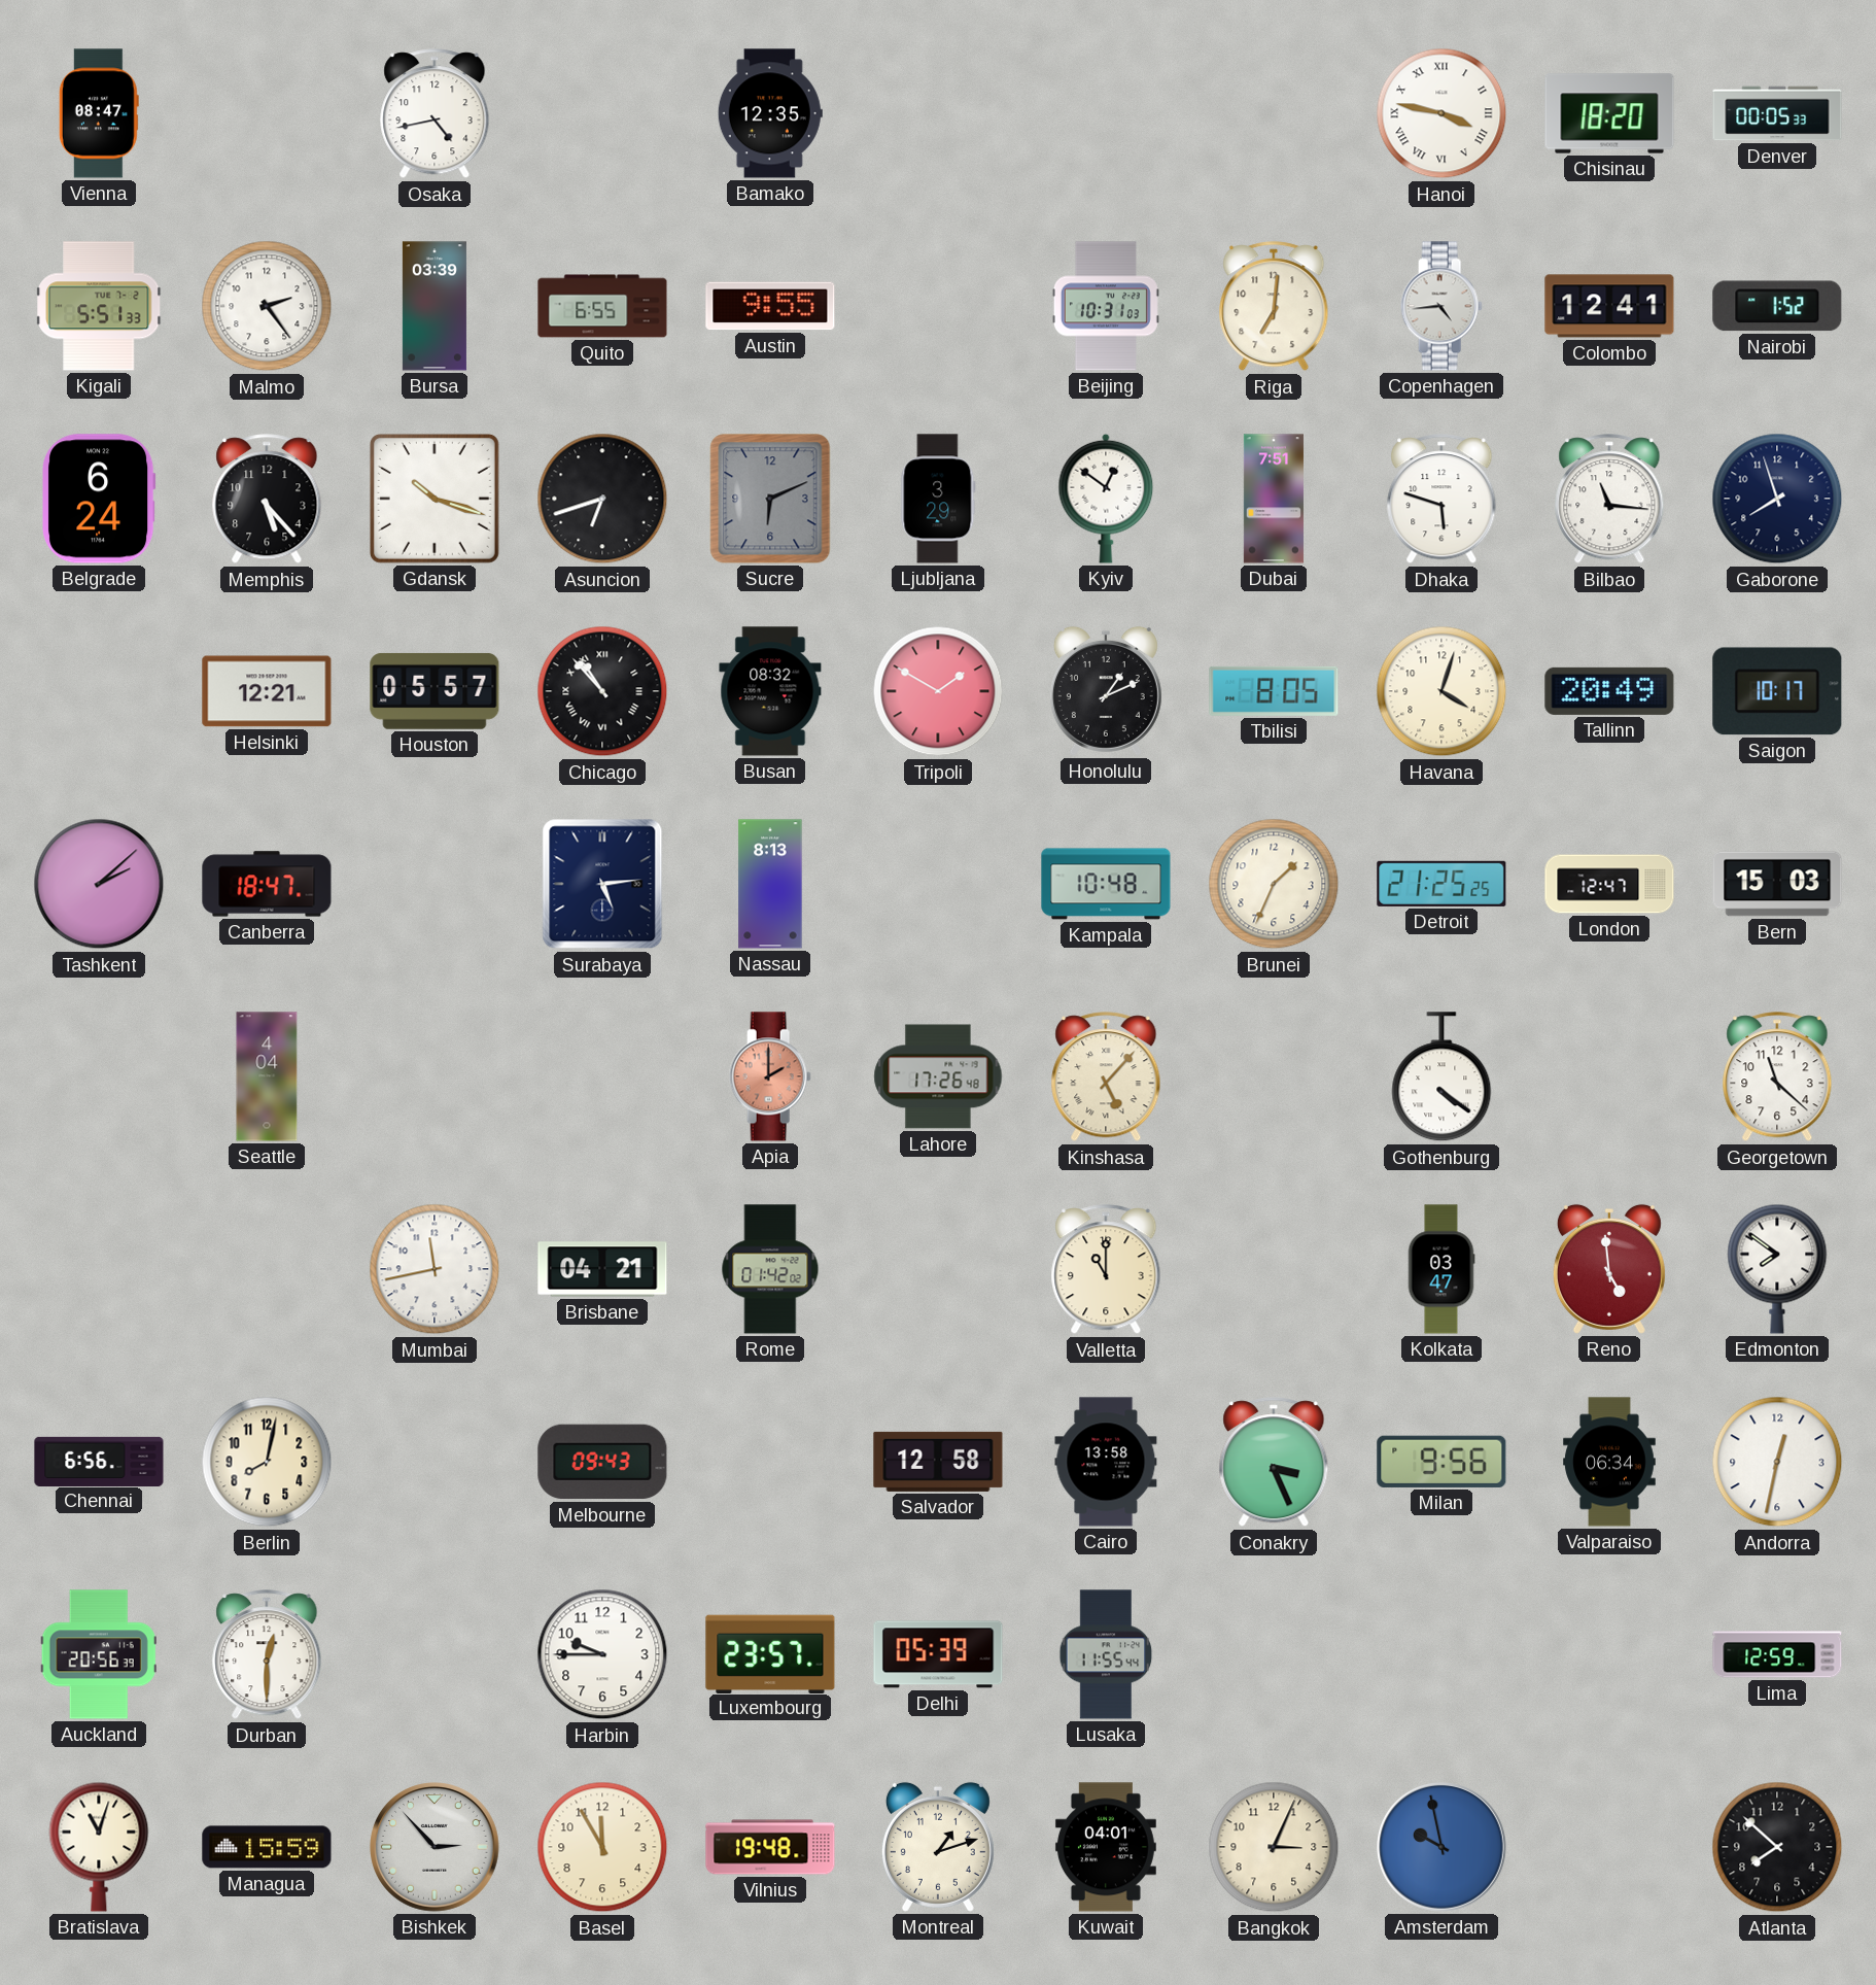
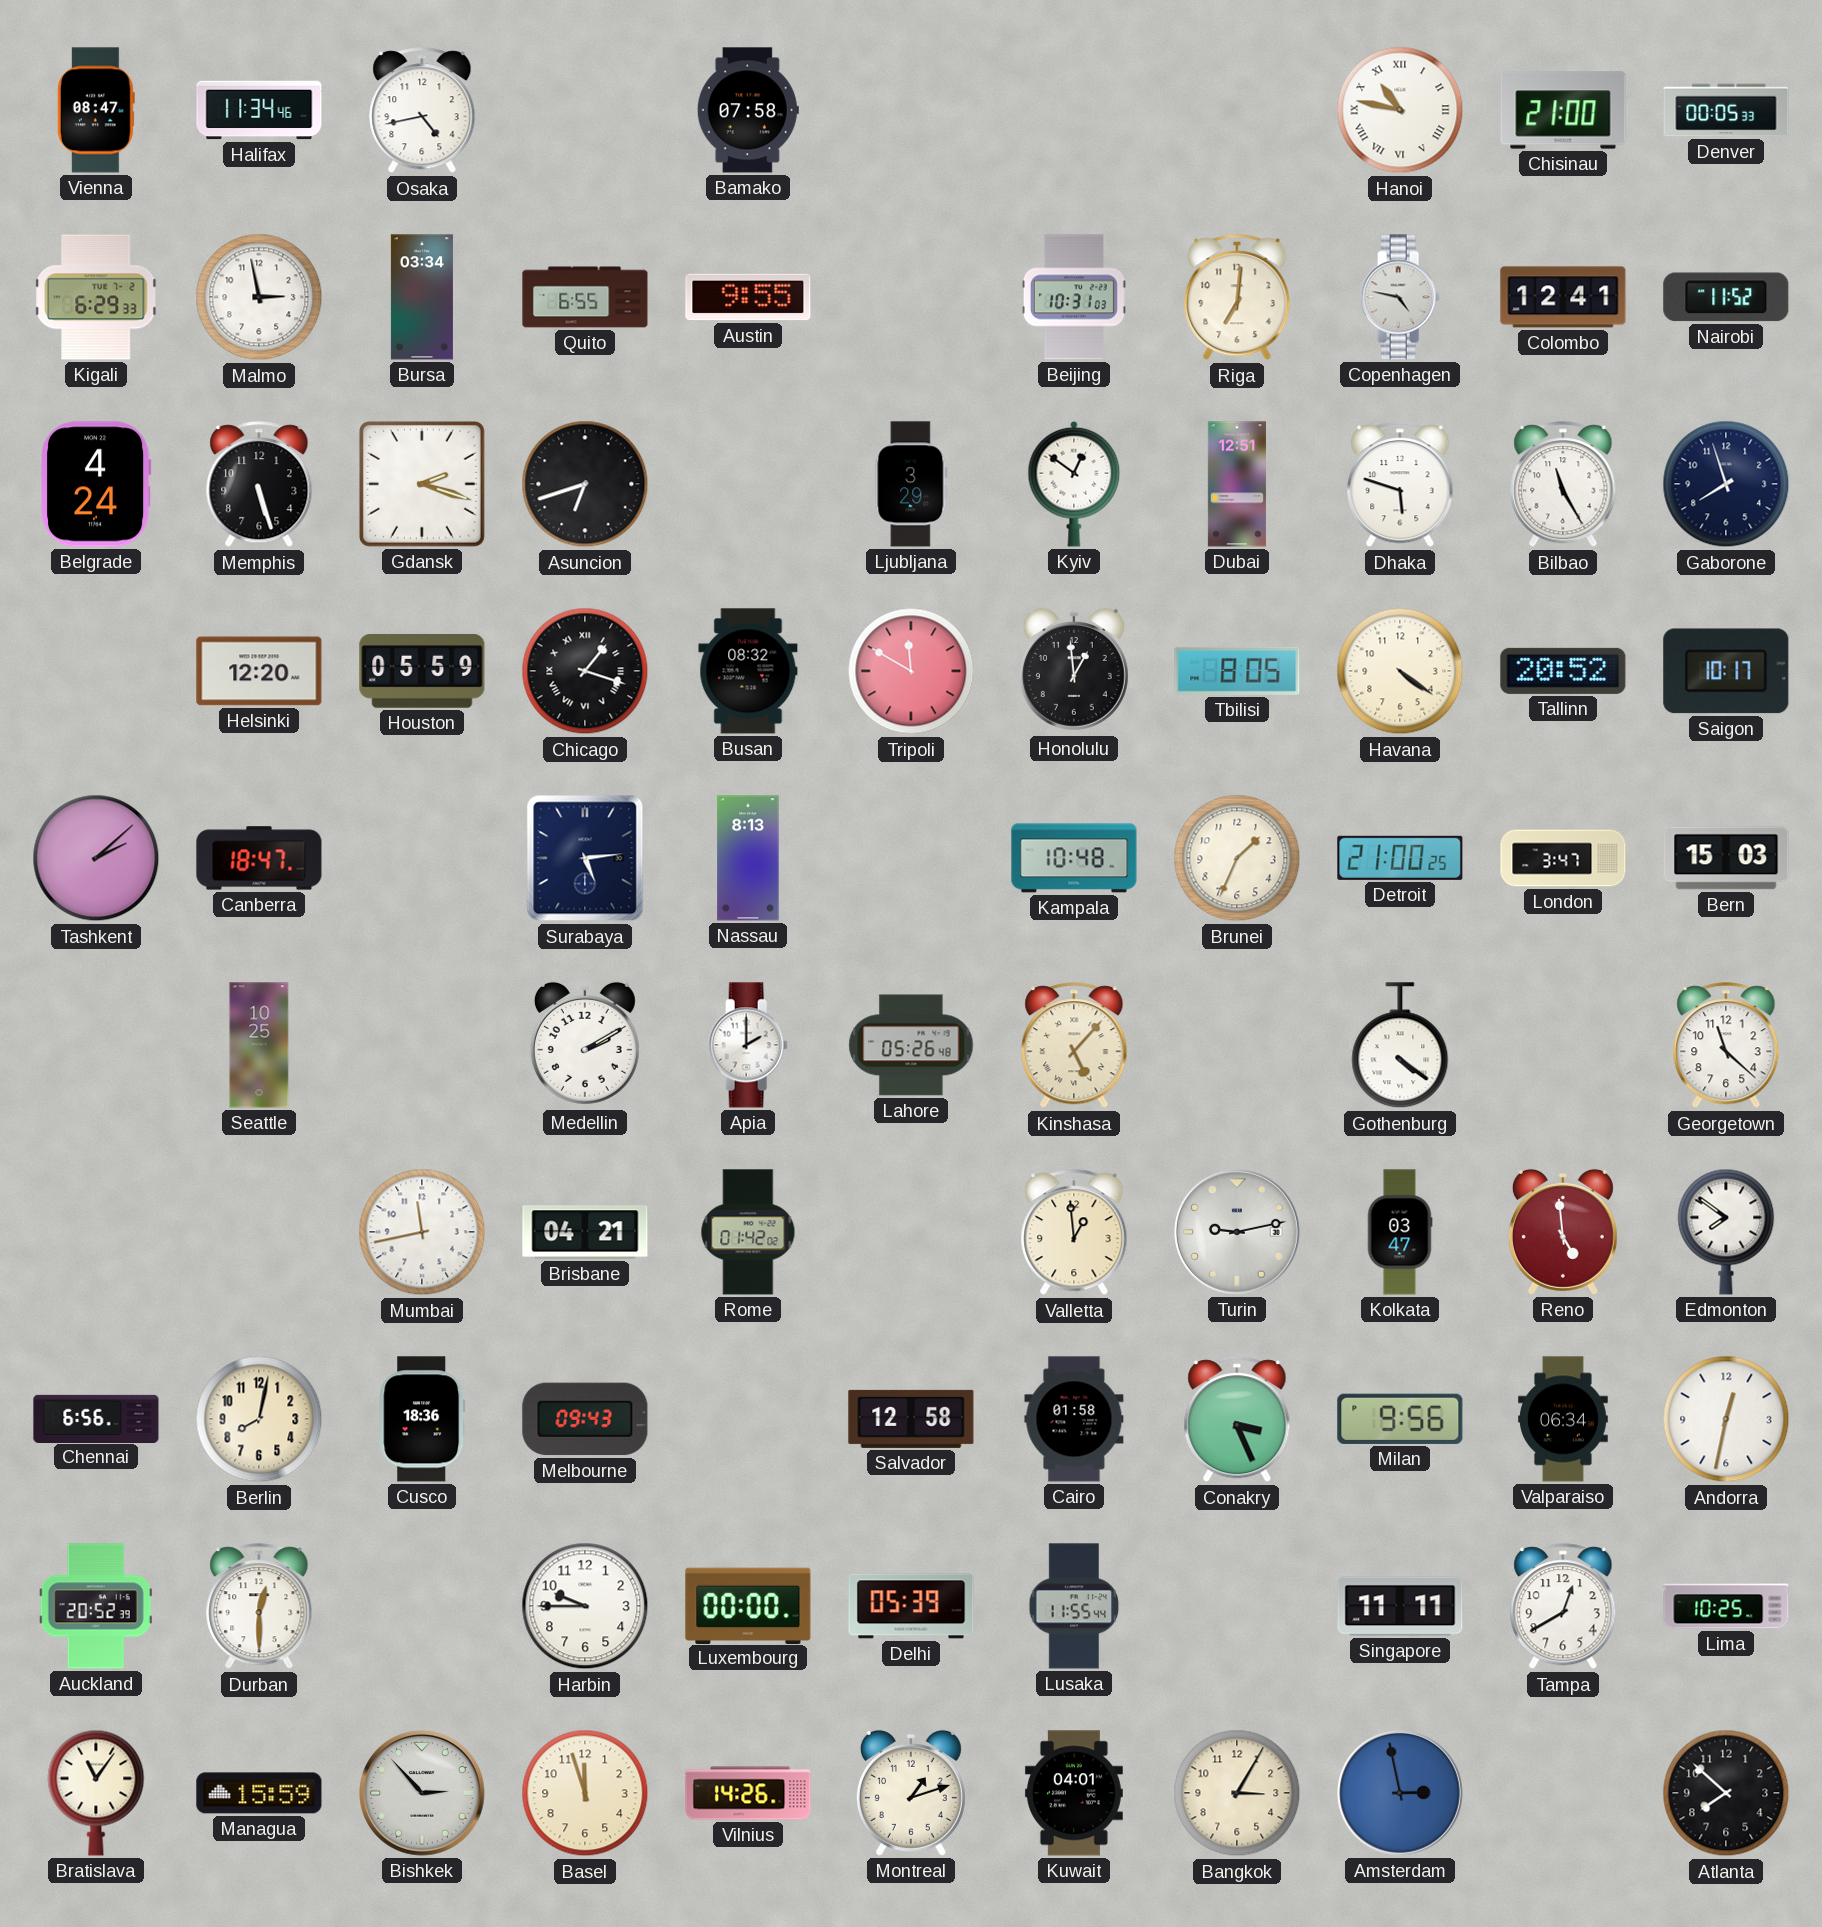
Halifax: none -> 11:34 (259, 110)
Bamako: 12:35 -> 07:58 (748, 110)
Hanoi: 3:47 -> 10:47 (1400, 110)
Chisinau: 18:20 -> 21:00 (1563, 110)
Kigali: 5:51 -> 6:29 (97, 297)
Malmo: 2:24 -> 2:58 (259, 297)
Bursa: 03:39 -> 03:34 (422, 297)
Copenhagen: 4:44 -> 4:47 (1400, 297)
Nairobi: 1:52 -> 11:52 (1726, 297)
Belgrade: 6:24 -> 4:24 (97, 484)
Memphis: 5:23 -> 5:27 (259, 485)
Gdansk: 10:18 -> 2:18 (422, 484)
Sucre: 6:11 -> none (770, 499)
Dubai: 7:51 -> 12:51 (1237, 484)
Bilbao: 11:16 -> 11:25 (1563, 485)
Helsinki: 12:21 -> 12:20 (259, 671)
Houston: 05:57 -> 05:59 (422, 671)
Chicago: 10:53 -> 1:18 (585, 671)
Tripoli: 1:50 -> 11:50 (911, 671)
Honolulu: 1:11 -> 12:59 (1074, 671)
Havana: 4:03 -> 4:21 (1400, 671)
Tallinn: 20:49 -> 20:52 (1563, 671)
Detroit: 21:25 -> 21:00 (1400, 858)
London: 12:47 -> 3:47 (1563, 858)
Seattle: 4:04 -> 10:25 (259, 1045)
Medellin: none -> 2:10 (585, 1045)
Apia dial: salmon -> white (748, 1045)
Lahore: 17:26 -> 05:26 (911, 1045)
Valletta: 11:00 -> 12:59 (1074, 1233)
Turin: none -> 9:13 (1238, 1233)
Cusco: none -> 18:36 (422, 1419)
Cairo: 13:58 -> 01:58 (1074, 1419)
Auckland: 20:56 -> 20:52 (96, 1606)
Luxembourg: 23:57 -> 00:00 (748, 1605)
Singapore: none -> 11:11 (1400, 1606)
Tampa: none -> 12:40 (1563, 1607)
Lima: 12:59 -> 10:25 (1726, 1606)
Bratislava: 11:03 -> 11:06 (96, 1793)
Basel: 11:55 -> 11:57 (585, 1793)
Vilnius: 19:48 -> 14:26 (748, 1793)
Bangkok: 3:04 -> 3:05 (1237, 1793)
Amsterdam: 9:58 -> 2:58 (1401, 1794)
